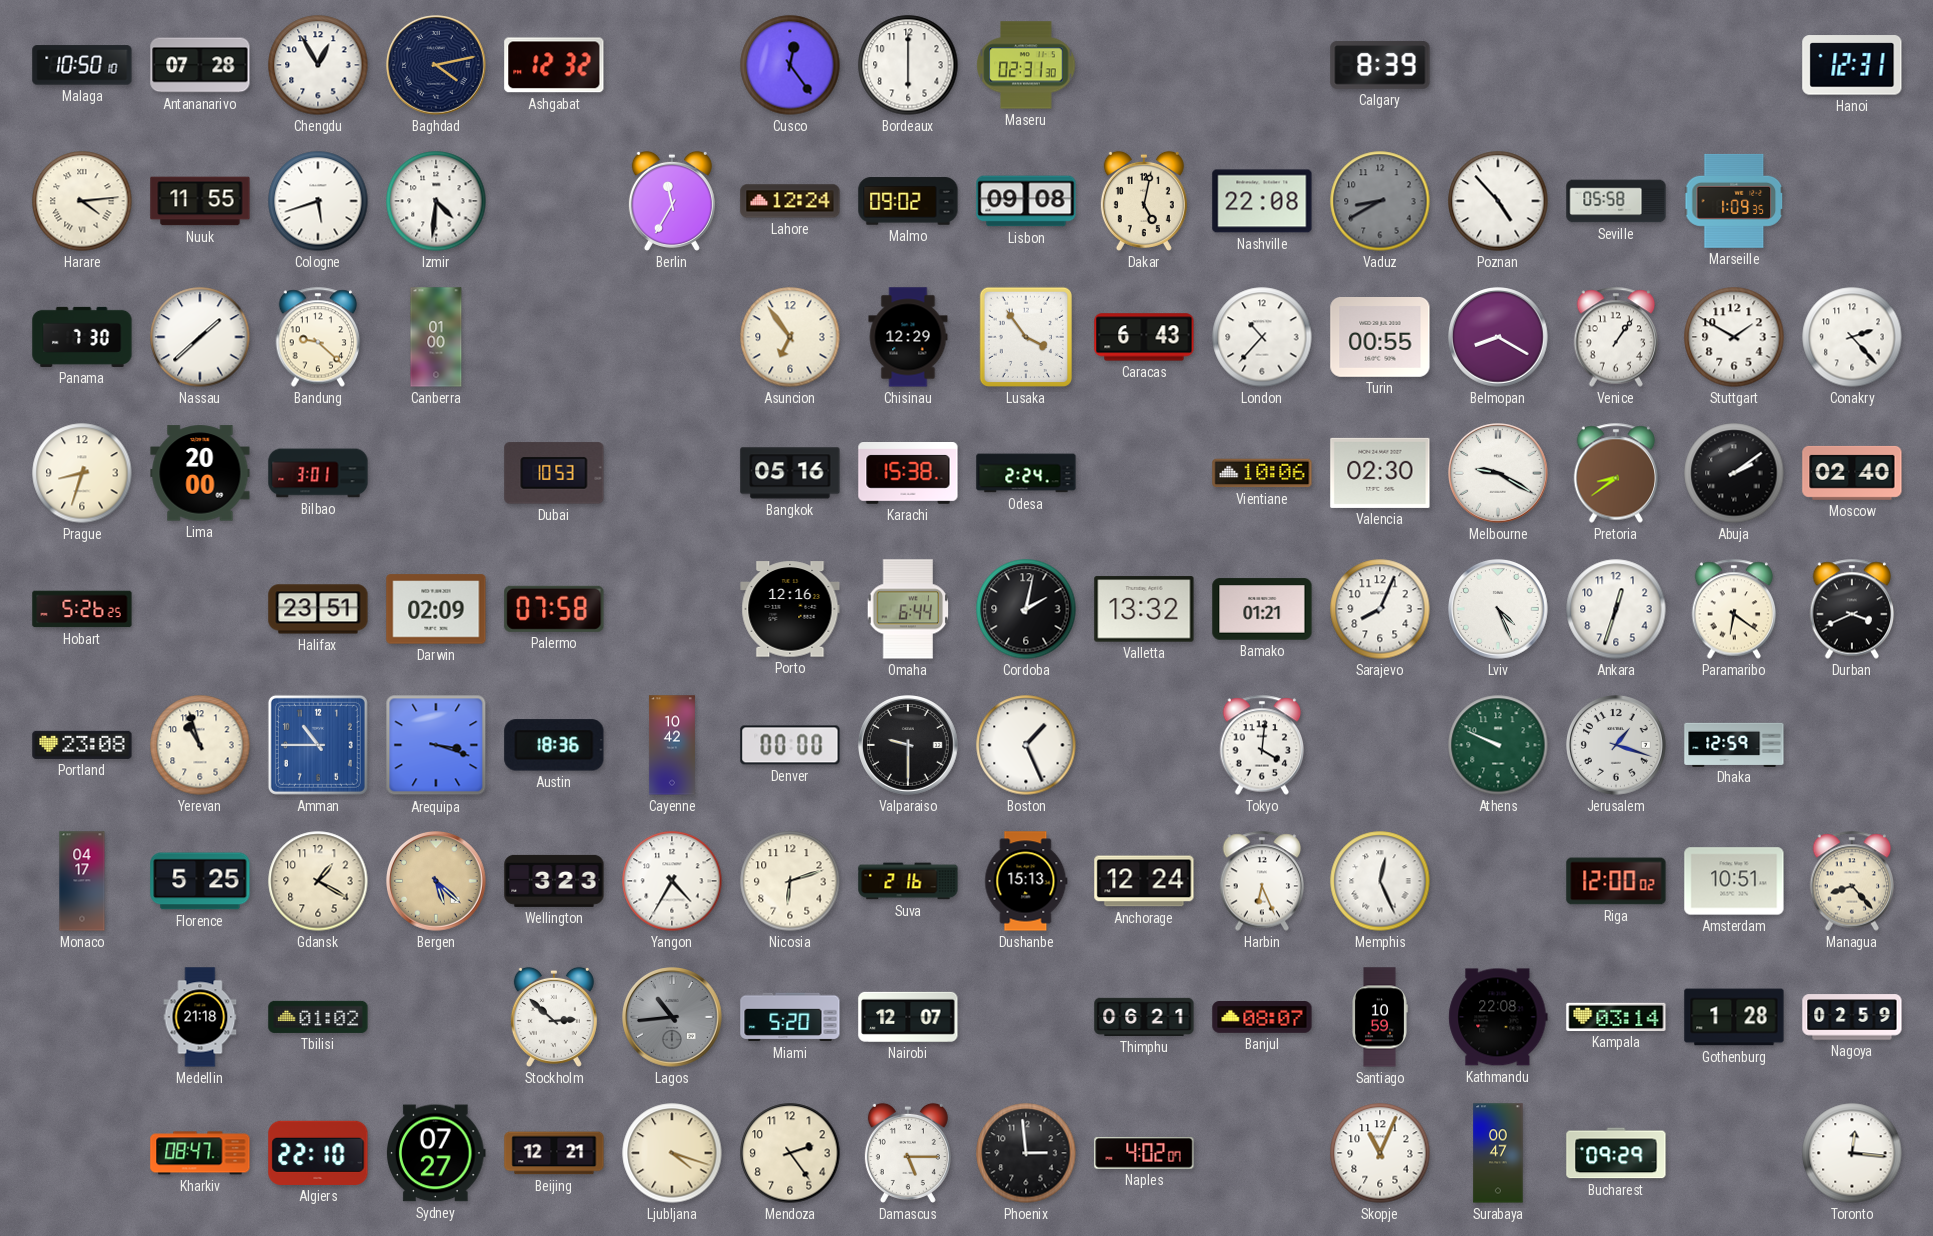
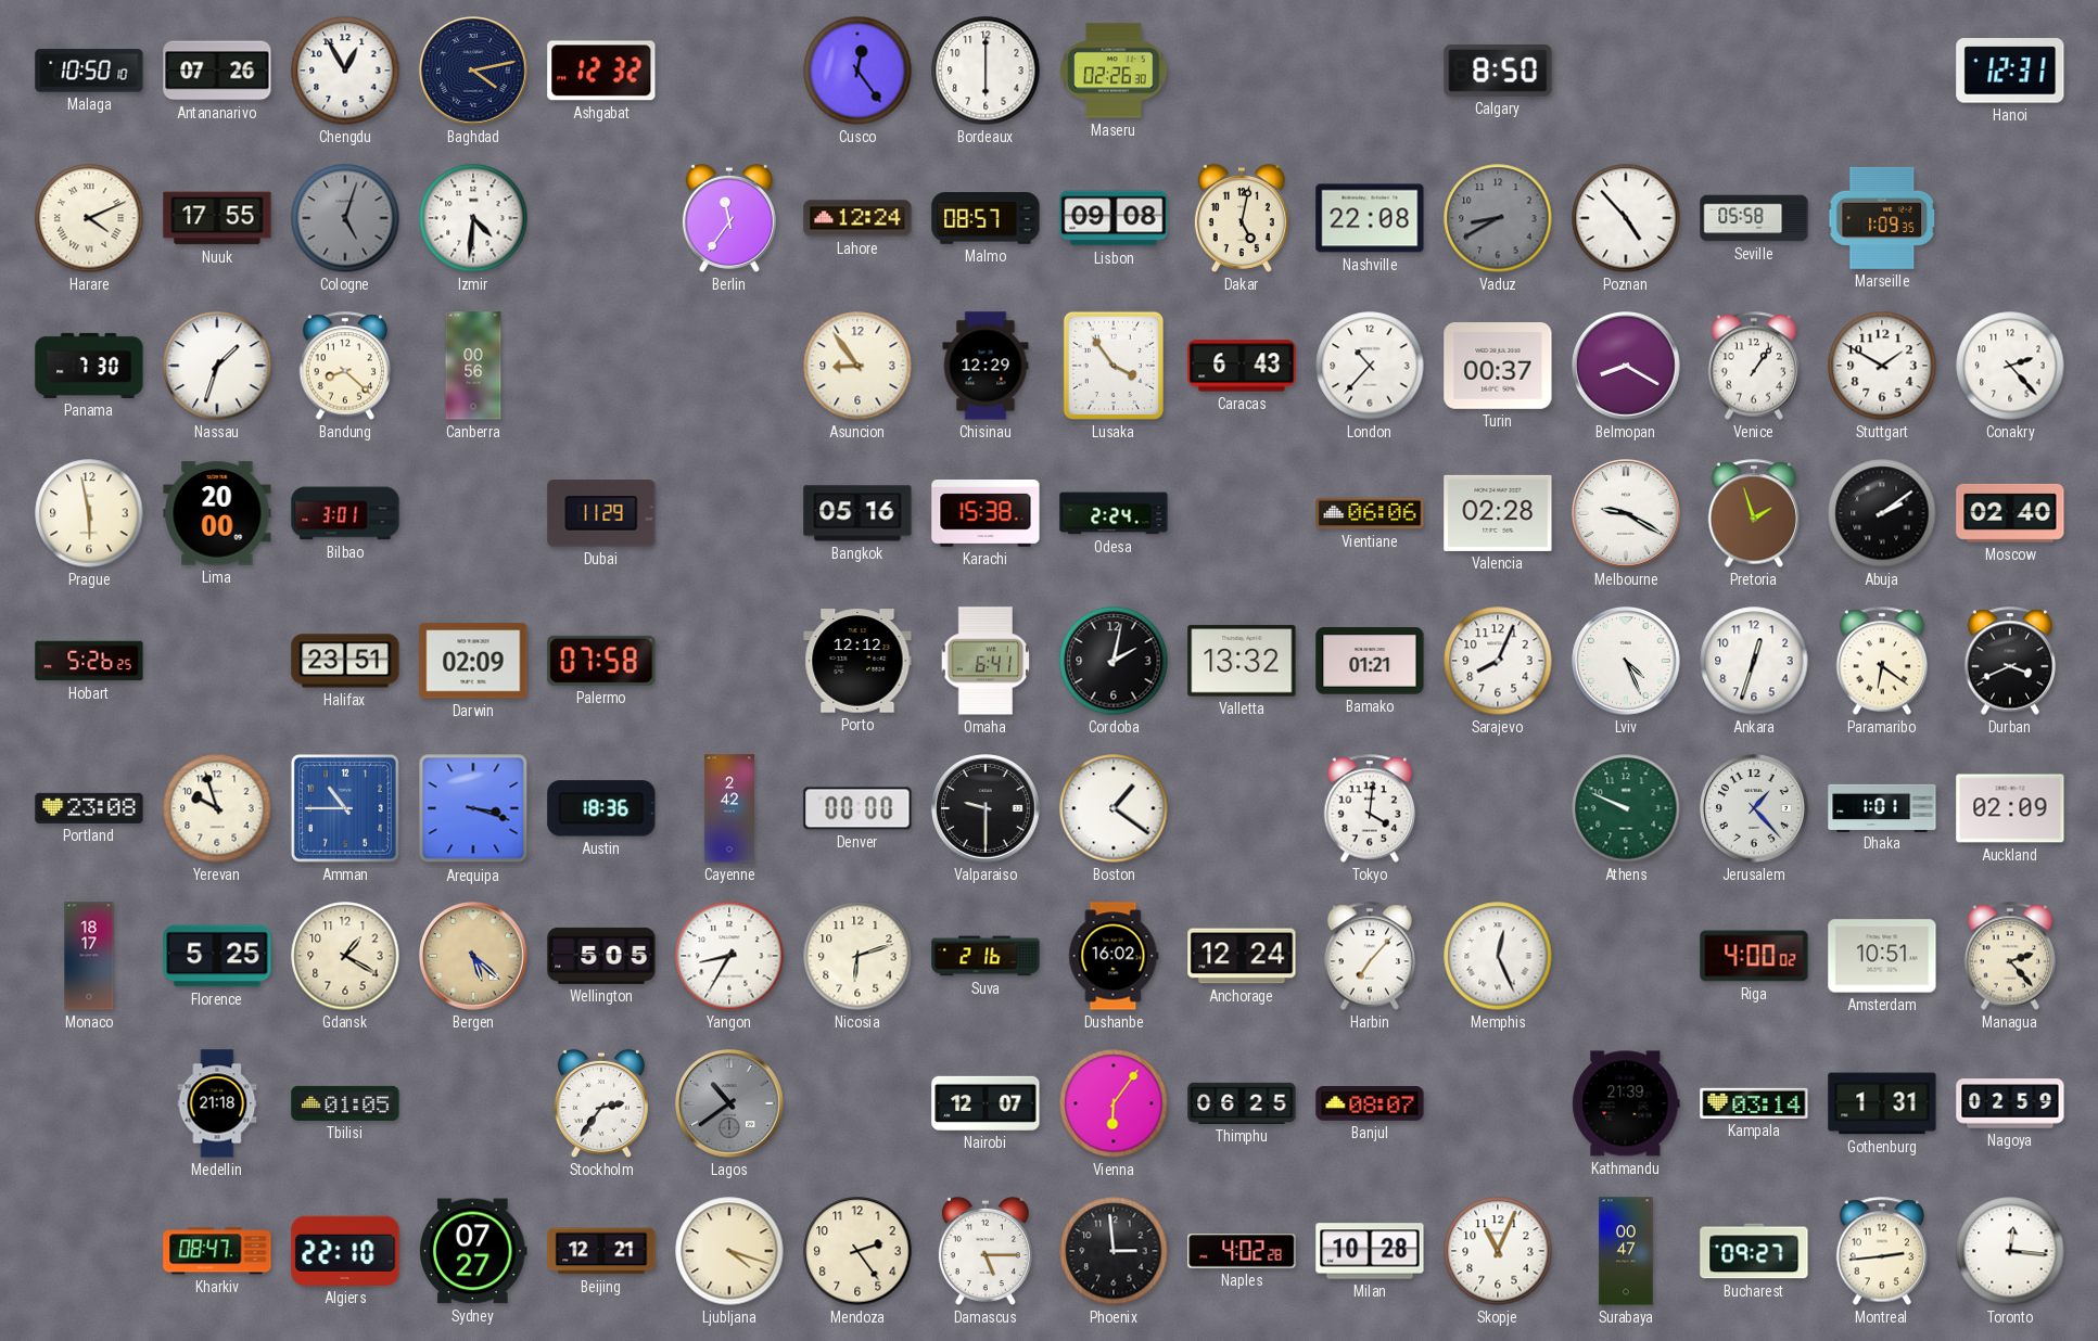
Antananarivo: 07:28 -> 07:26 (217, 71)
Maseru: 02:31 -> 02:26 (1114, 71)
Calgary: 8:39 -> 8:50 (1498, 71)
Harare: 4:14 -> 4:11 (89, 218)
Nuuk: 11:55 -> 17:55 (217, 218)
Cologne: 5:42 -> 5:03 (345, 218)
Cologne dial: white -> grey (345, 218)
Berlin: 11:35 -> 11:36 (729, 218)
Malmo: 09:02 -> 08:57 (986, 218)
Nassau: 1:38 -> 1:33 (217, 366)
Bandung: 9:22 -> 8:22 (345, 366)
Canberra: 01:00 -> 00:56 (473, 366)
Asuncion: 6:54 -> 8:54 (857, 366)
Turin: 00:55 -> 00:37 (1498, 367)
Prague: 8:33 -> 5:58 (89, 513)
Dubai: 10:53 -> 11:29 (601, 513)
Vientiane: 10:06 -> 06:06 (1370, 513)
Valencia: 02:30 -> 02:28 (1498, 513)
Pretoria: 8:39 -> 1:57 (1754, 513)
Porto: 12:16 -> 12:12 (857, 661)
Omaha: 6:44 -> 6:41 (986, 661)
Yerevan: 10:57 -> 9:57 (217, 808)
Cayenne: 10:42 -> 2:42 (729, 808)
Boston: 1:26 -> 1:21 (1114, 808)
Jerusalem: 1:18 -> 1:23 (1754, 808)
Dhaka: 12:59 -> 1:01 (1882, 807)
Auckland: none -> 02:09 (2010, 808)
Monaco: 04:17 -> 18:17 (89, 956)
Wellington: 3:23 -> 5:05 (601, 956)
Yangon: 4:35 -> 8:35 (729, 956)
Dushanbe: 15:13 -> 16:02 (1114, 956)
Harbin: 6:26 -> 7:07 (1370, 956)
Riga: 12:00 -> 4:00 (1754, 956)
Managua: 8:23 -> 2:23 (2010, 956)
Tbilisi: 01:02 -> 01:05 (345, 1103)
Stockholm: 2:52 -> 2:36 (601, 1103)
Lagos: 10:44 -> 10:39 (729, 1103)
Miami: 5:20 -> none (790, 1017)
Vienna: none -> 6:06 (1114, 1103)
Thimphu: 06:21 -> 06:25 (1242, 1103)
Santiago: 10:59 -> none (1380, 1017)
Kathmandu: 22:08 -> 21:39 (1626, 1103)
Gothenburg: 1:28 -> 1:31 (1882, 1103)
Naples: 4:02:07 -> 4:02:28 (1242, 1252)
Milan: none -> 10:28 (1370, 1251)
Bucharest: 09:29 -> 09:27 (1754, 1251)
Montreal: none -> 2:44 (1882, 1251)
